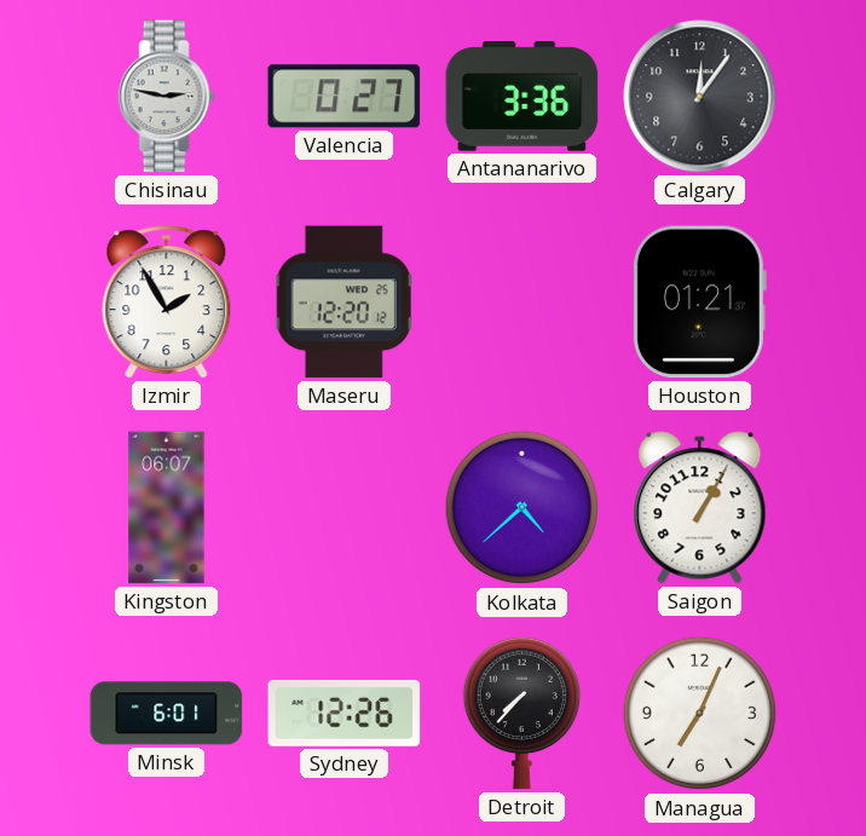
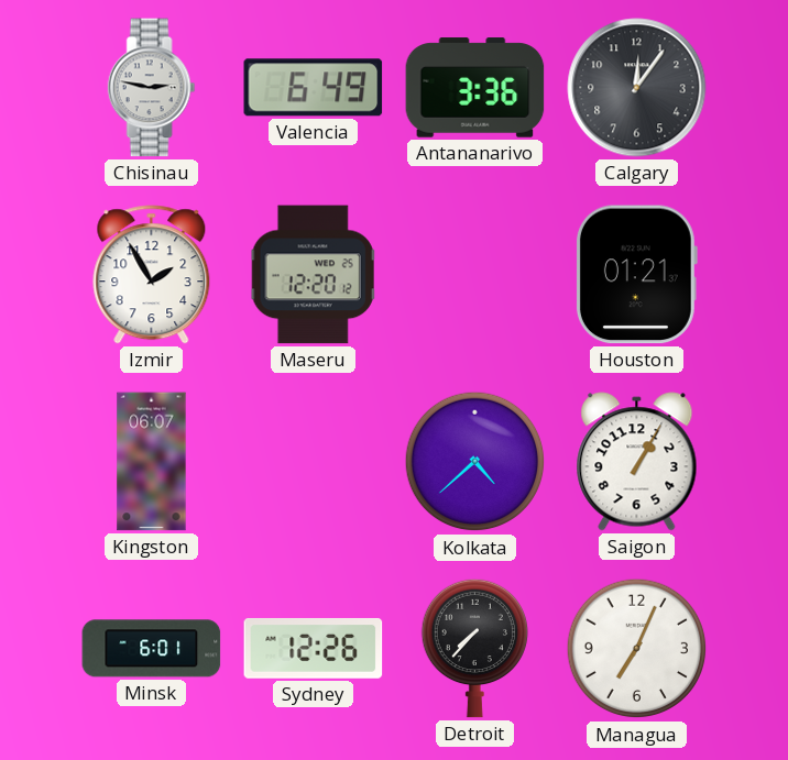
Valencia: 0:27 -> 6:49 (314, 88)
